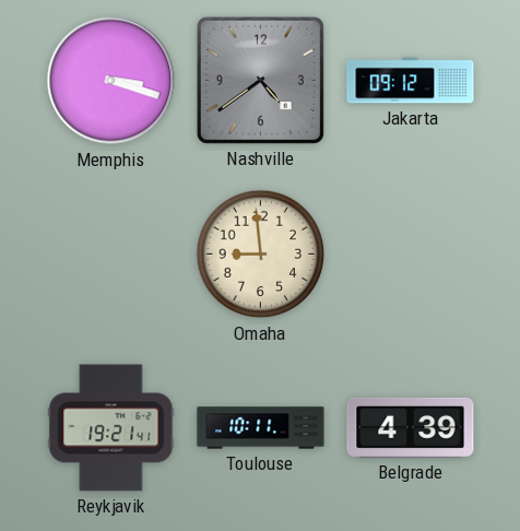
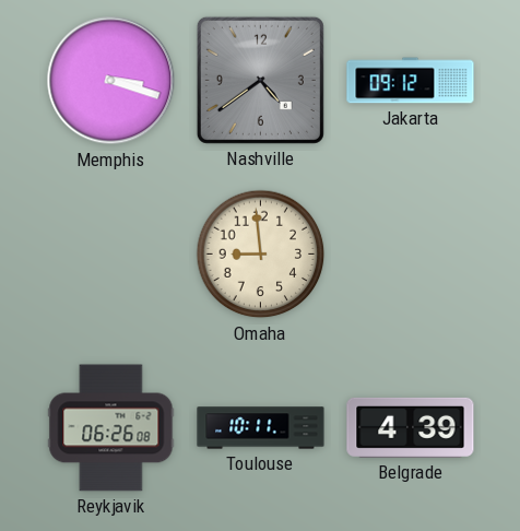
Reykjavik: 19:21 -> 06:26 (111, 428)
